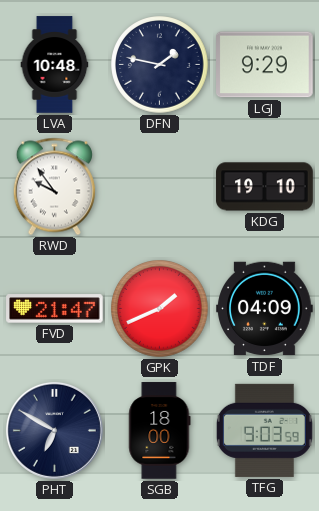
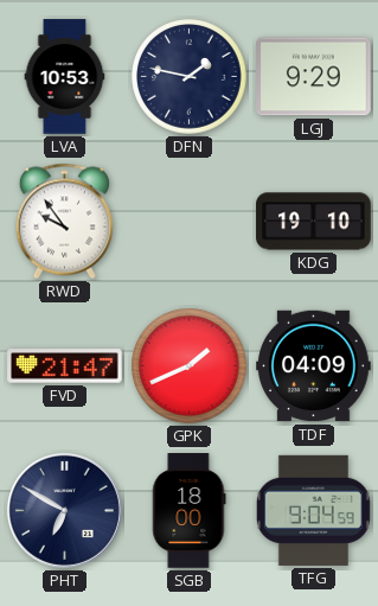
LVA: 10:48 -> 10:53 (65, 77)
TFG: 9:03 -> 9:04 (313, 510)
